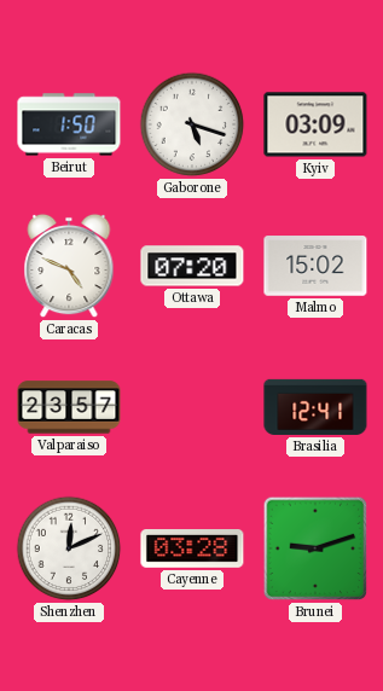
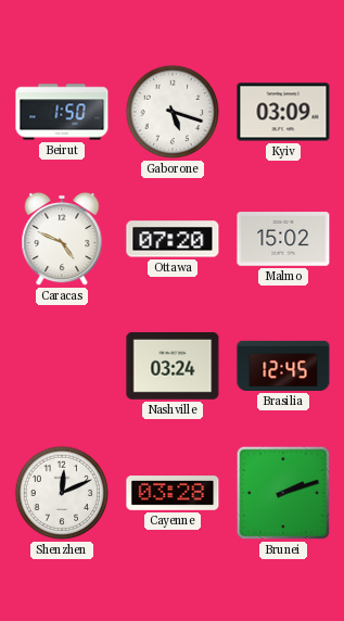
Valparaiso: 23:57 -> none (69, 407)
Nashville: none -> 03:24 (173, 367)
Brasilia: 12:41 -> 12:45 (283, 366)
Brunei: 9:12 -> 2:12 (283, 493)
